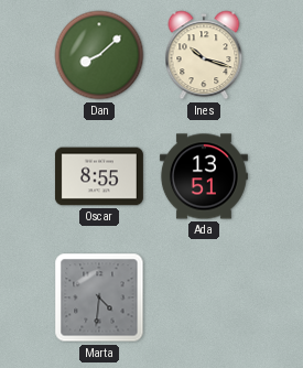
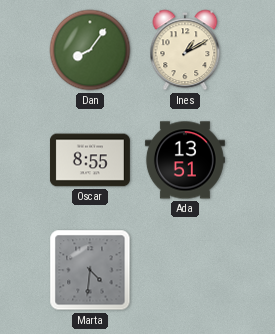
Dan: 8:08 -> 8:06 (90, 50)
Ines: 10:18 -> 1:10 (185, 50)
